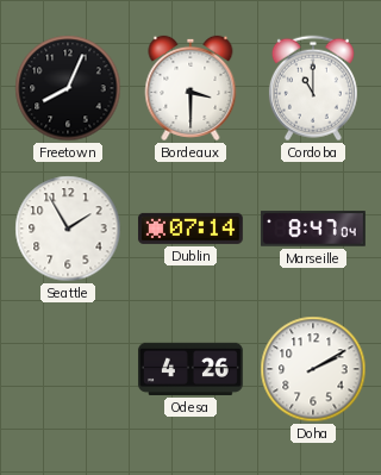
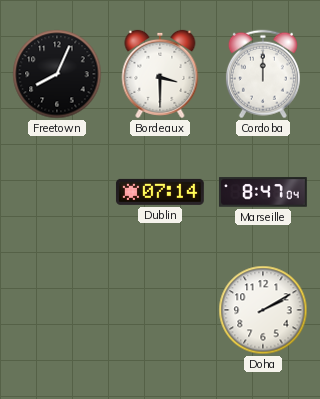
Cordoba: 11:00 -> 12:00 (263, 74)
Seattle: 1:55 -> none (68, 229)
Odesa: 4:26 -> none (190, 369)
